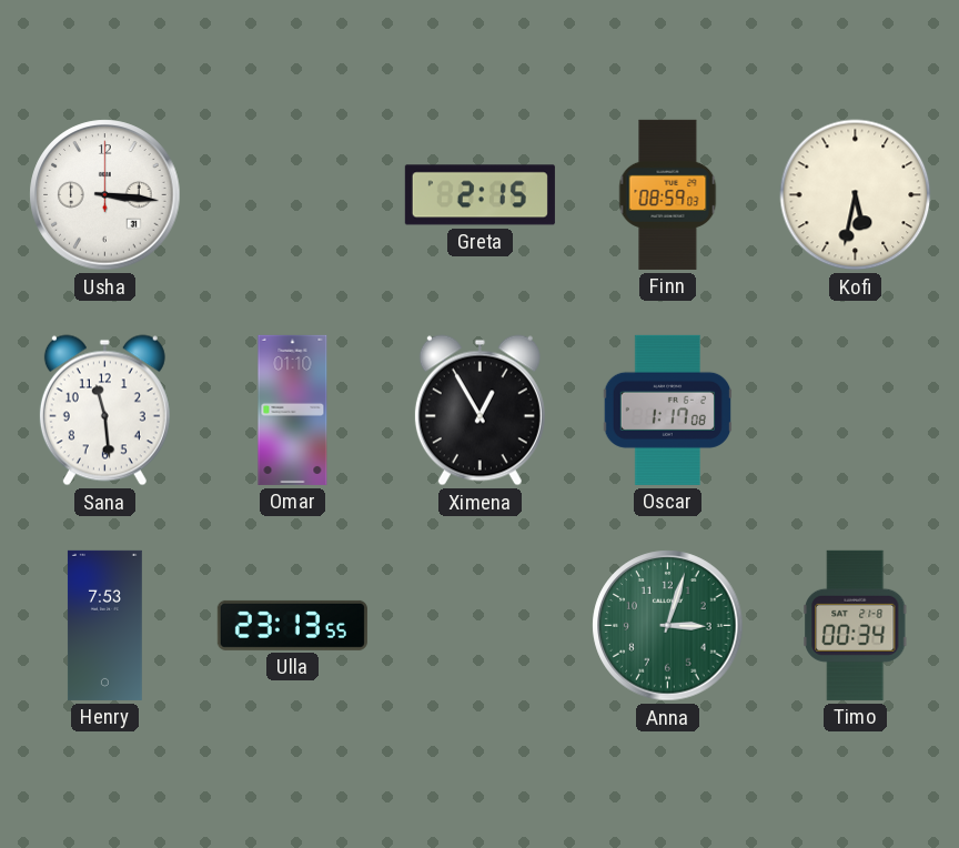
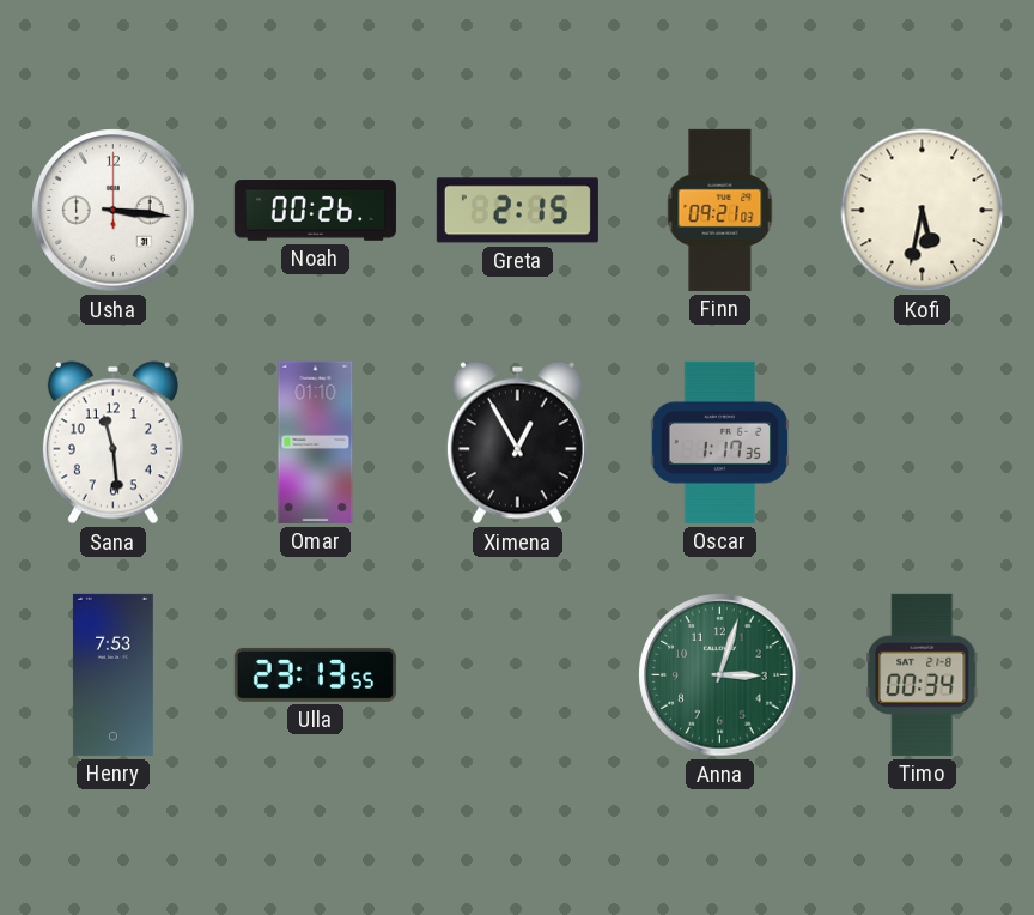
Noah: none -> 00:26 (315, 211)
Finn: 08:59 -> 09:21 (720, 210)
Oscar: 1:17:08 -> 1:17:35 (720, 442)
